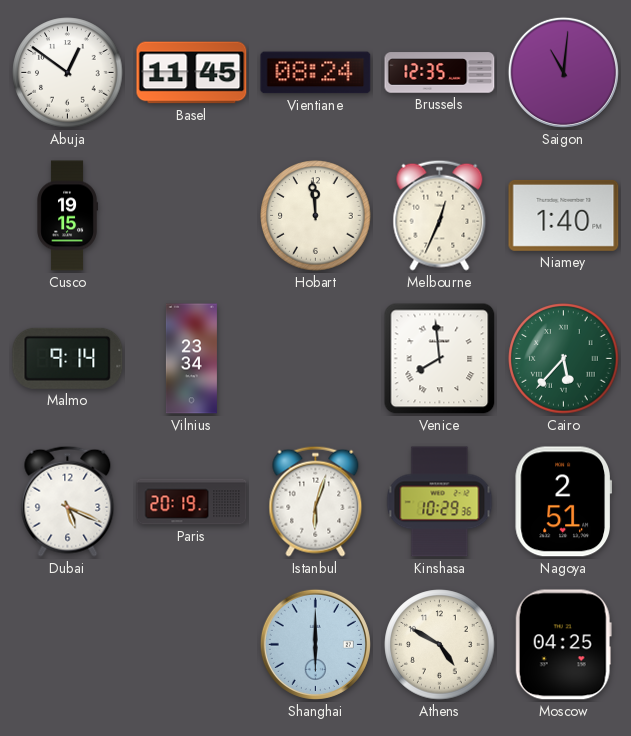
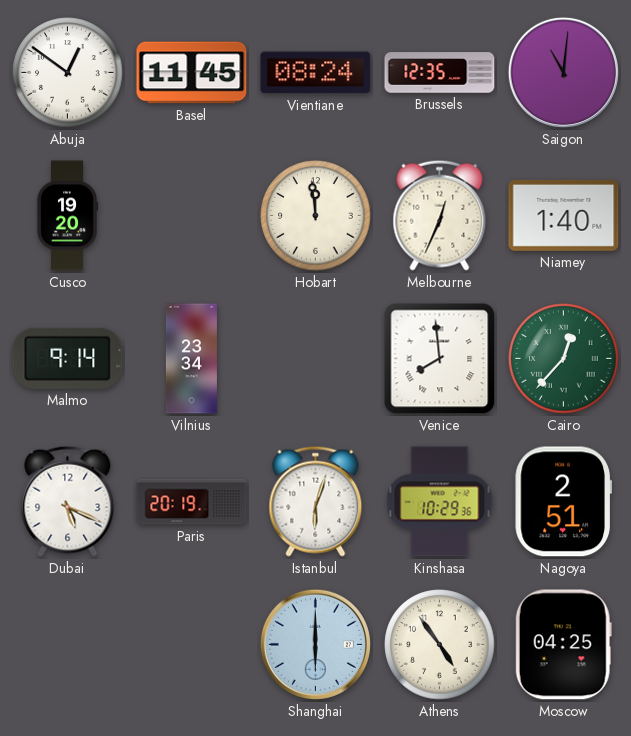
Cusco: 19:15 -> 19:20 (67, 216)
Cairo: 5:37 -> 12:37 (564, 359)
Athens: 4:50 -> 4:54 (440, 645)
